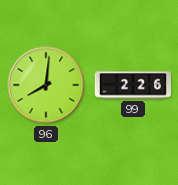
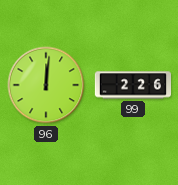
96: 8:01 -> 12:01 (46, 85)
